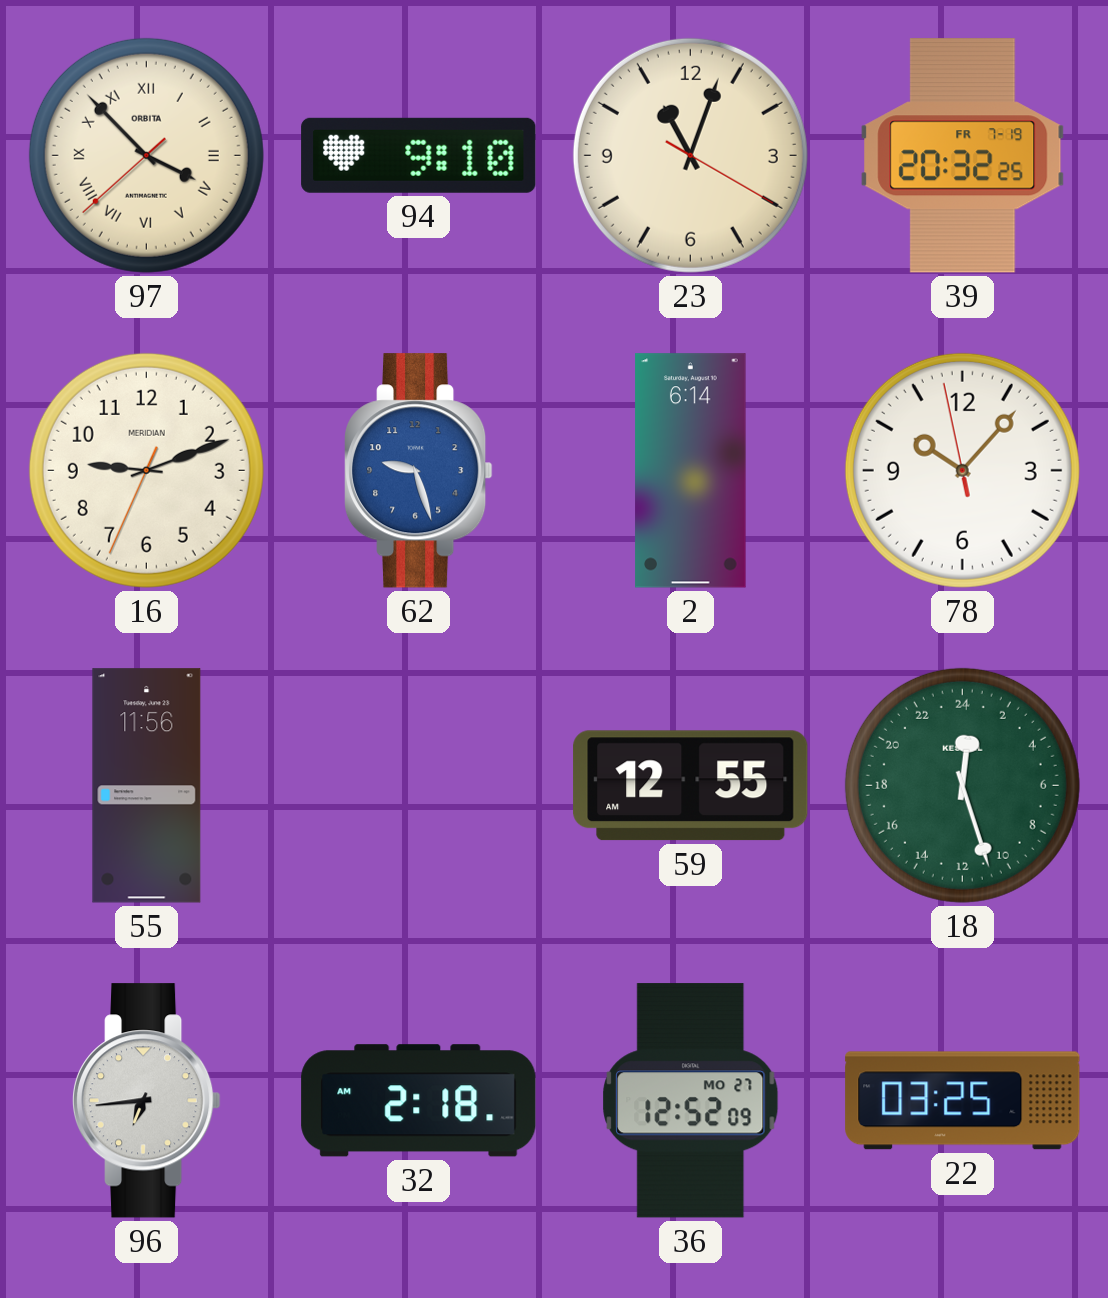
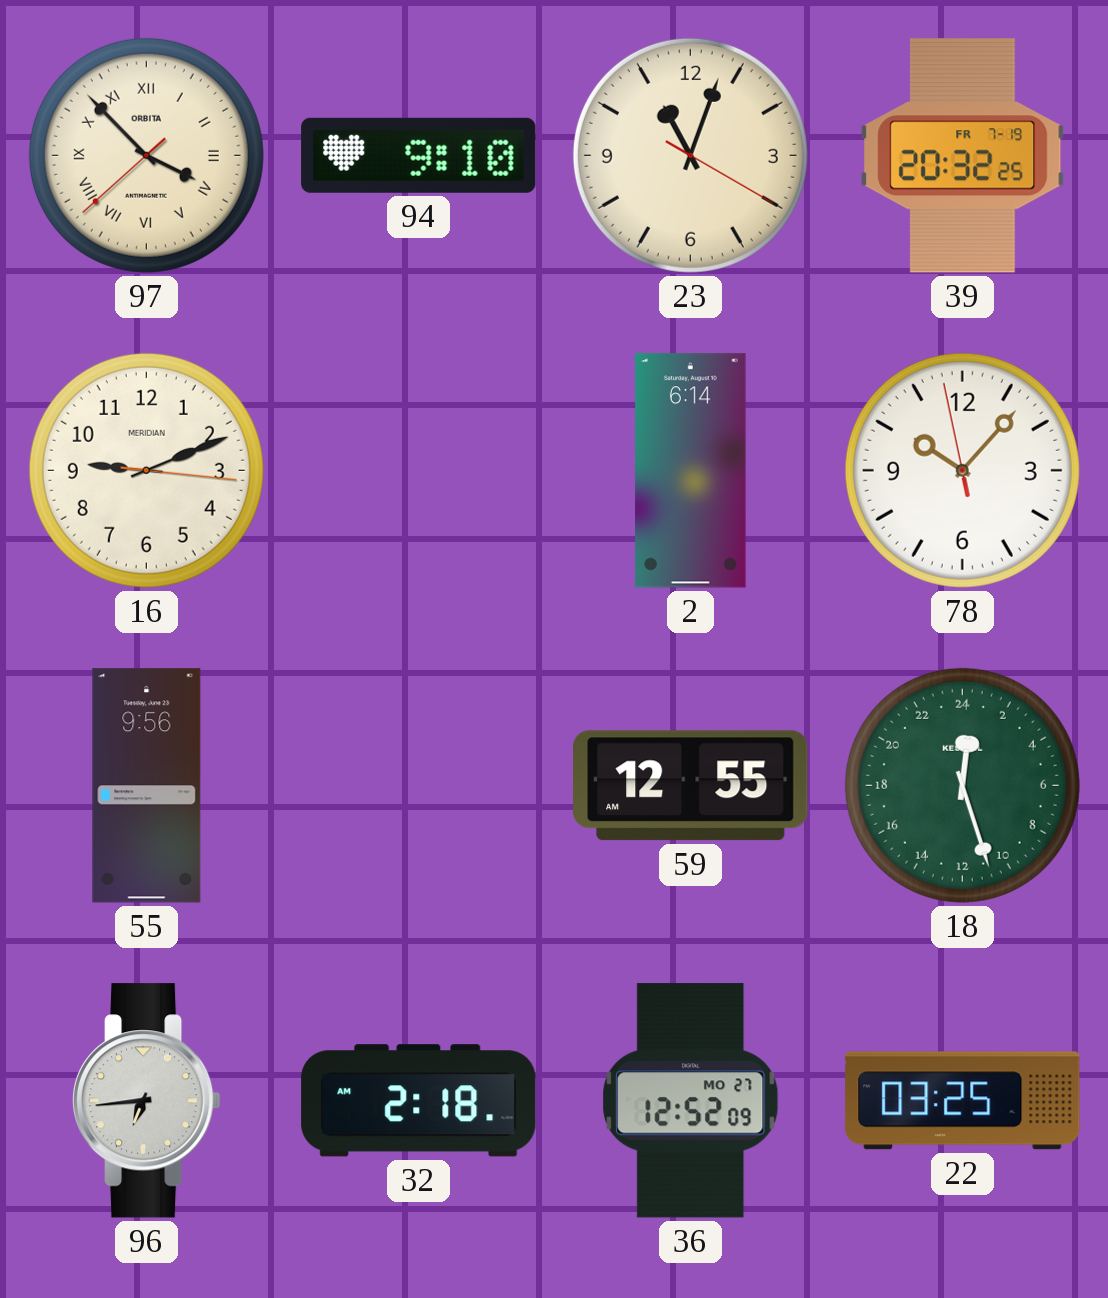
16: 9:11:34 -> 9:11:16 (146, 470)
62: 9:27 -> none (418, 471)
55: 11:56 -> 9:56 (147, 786)
